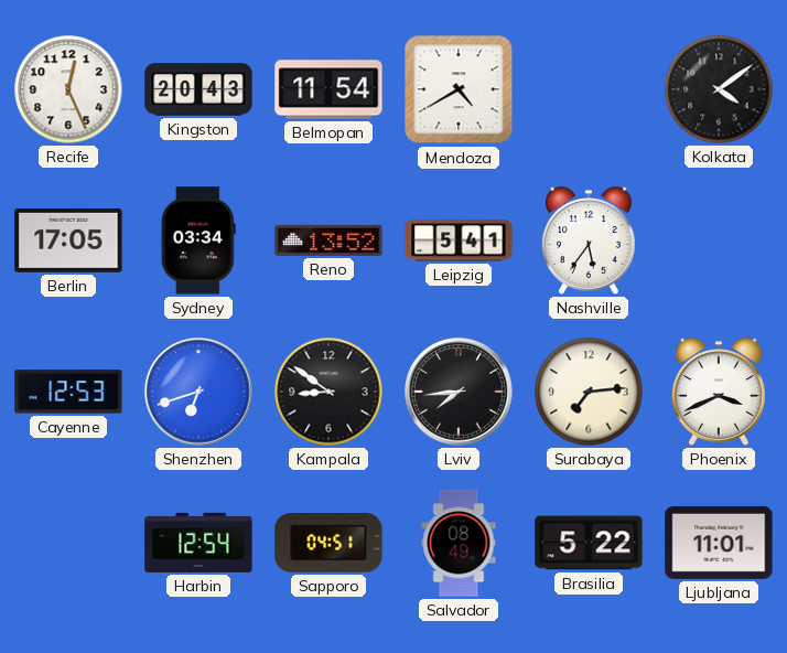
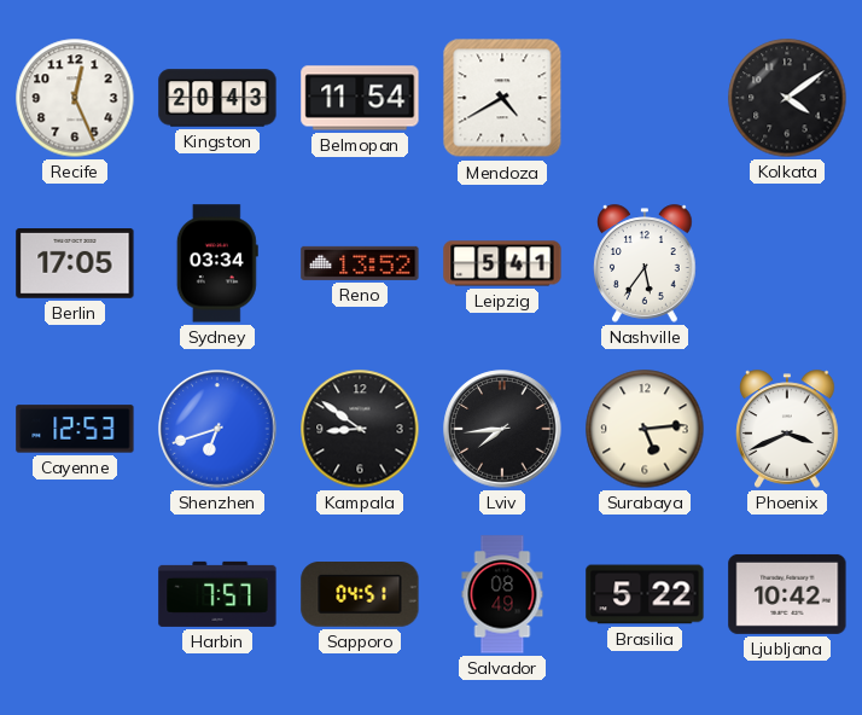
Surabaya: 7:14 -> 5:14 (645, 429)
Harbin: 12:54 -> 7:57 (217, 594)
Ljubljana: 11:01 -> 10:42 (787, 594)
